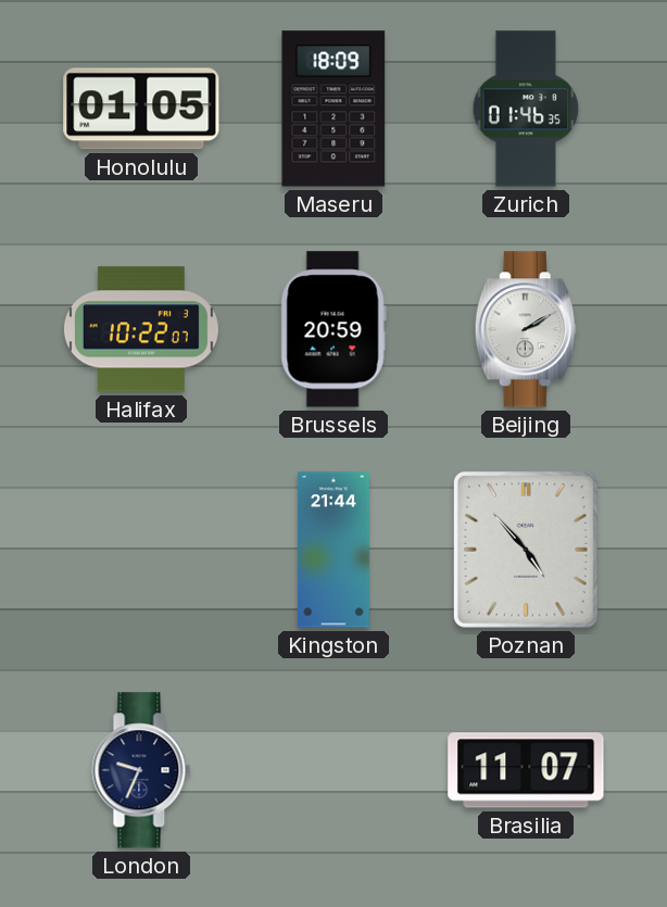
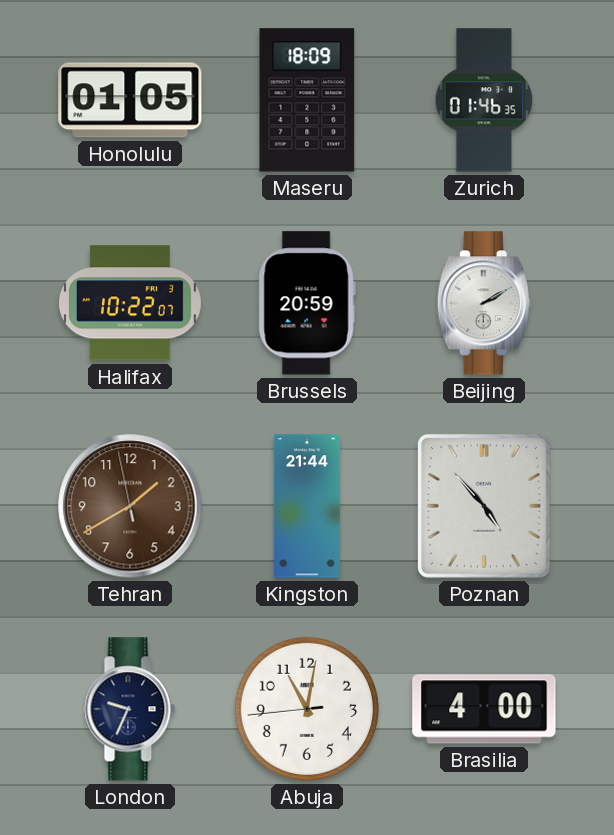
Tehran: none -> 1:39 (130, 506)
Abuja: none -> 11:01 (307, 709)
Brasilia: 11:07 -> 4:00 (484, 709)
